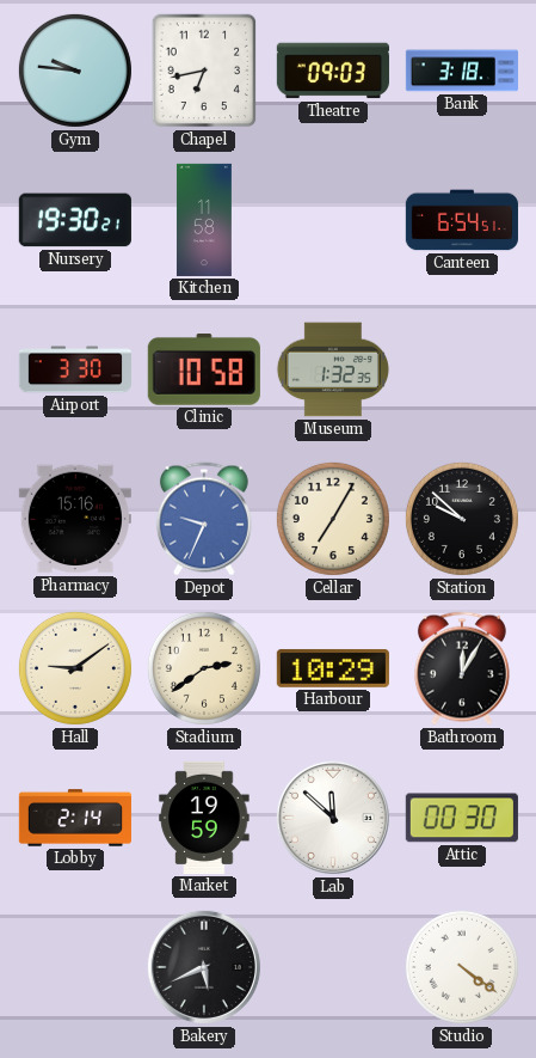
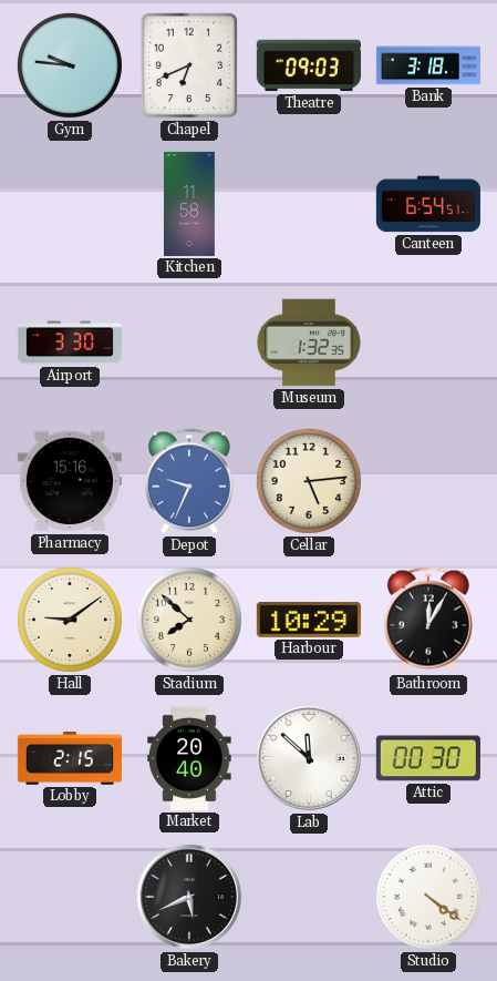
Chapel: 6:43 -> 6:41 (189, 65)
Nursery: 19:30 -> none (75, 220)
Clinic: 10:58 -> none (204, 371)
Cellar: 7:05 -> 5:14 (309, 481)
Station: 9:52 -> none (462, 519)
Stadium: 2:39 -> 7:52 (189, 620)
Lobby: 2:14 -> 2:15 (70, 758)
Market: 19:59 -> 20:40 (189, 758)
